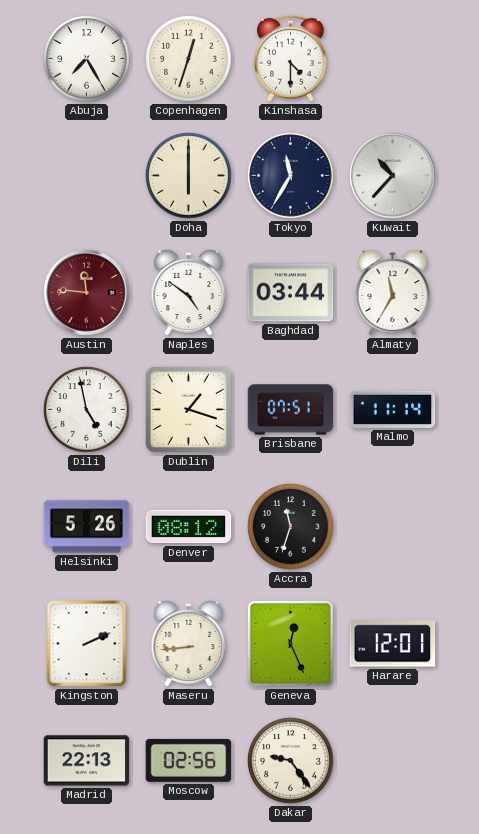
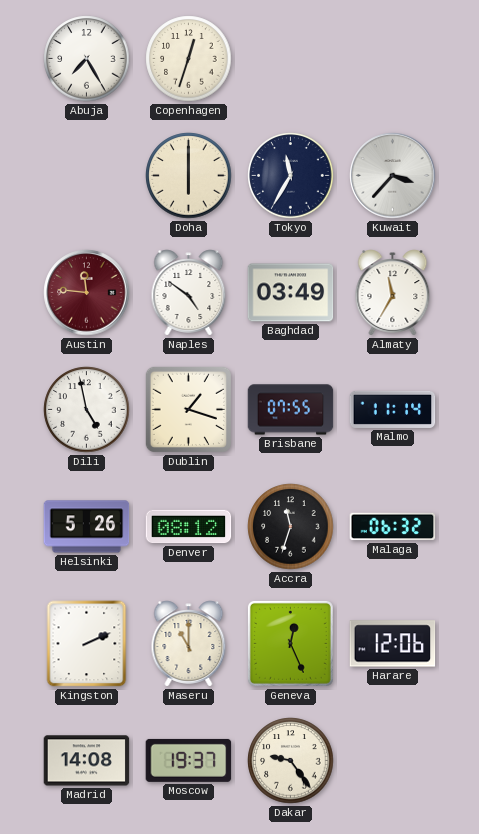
Kinshasa: 4:30 -> none (291, 58)
Kuwait: 10:37 -> 3:37 (393, 176)
Baghdad: 03:44 -> 03:49 (291, 293)
Brisbane: 07:51 -> 07:55 (291, 410)
Malaga: none -> 06:32 (393, 527)
Maseru: 8:44 -> 11:00 (189, 644)
Harare: 12:01 -> 12:06 (393, 644)
Madrid: 22:13 -> 14:08 (87, 761)
Moscow: 02:56 -> 19:37 (189, 760)
